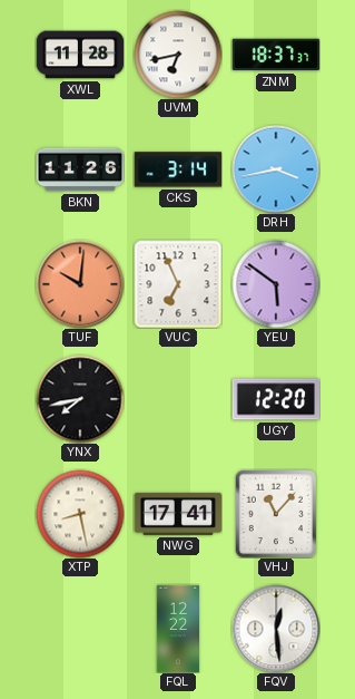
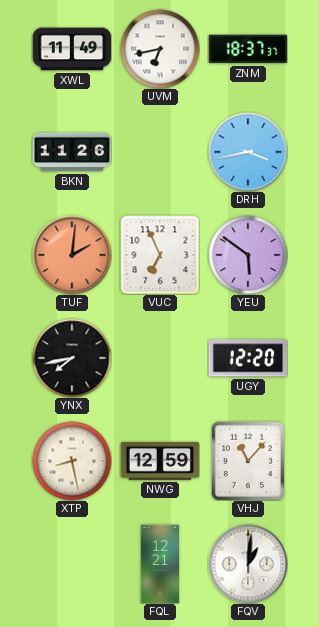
XWL: 11:28 -> 11:49 (72, 49)
CKS: 3:14 -> none (177, 169)
TUF: 10:01 -> 2:01 (72, 255)
NWG: 17:41 -> 12:59 (160, 461)
FQL: 12:22 -> 12:21 (159, 564)
FQV: 12:29 -> 1:01 (248, 564)
